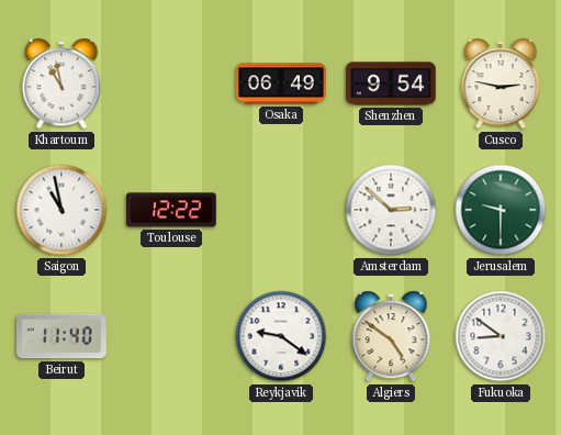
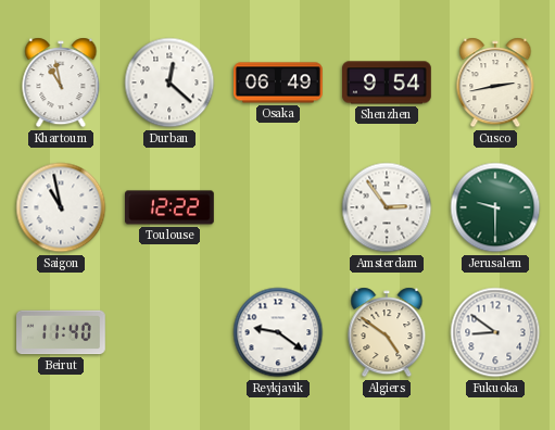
Durban: none -> 12:22 (169, 83)
Cusco: 2:47 -> 2:43 (495, 83)
Amsterdam: 2:52 -> 2:54 (387, 207)
